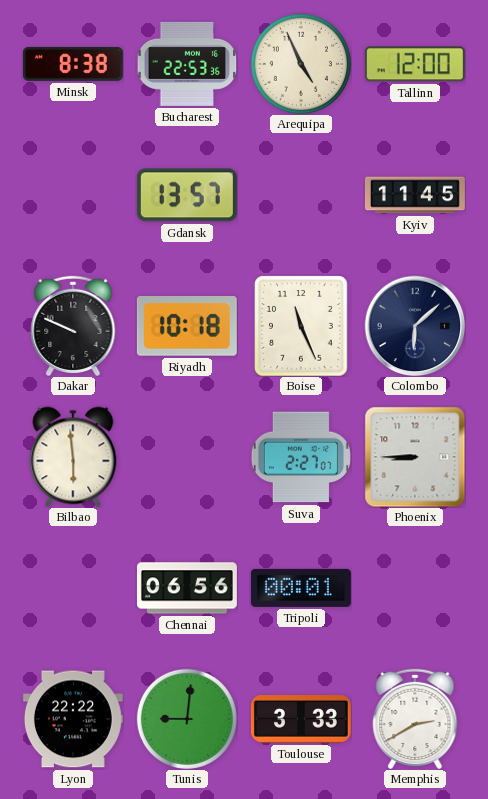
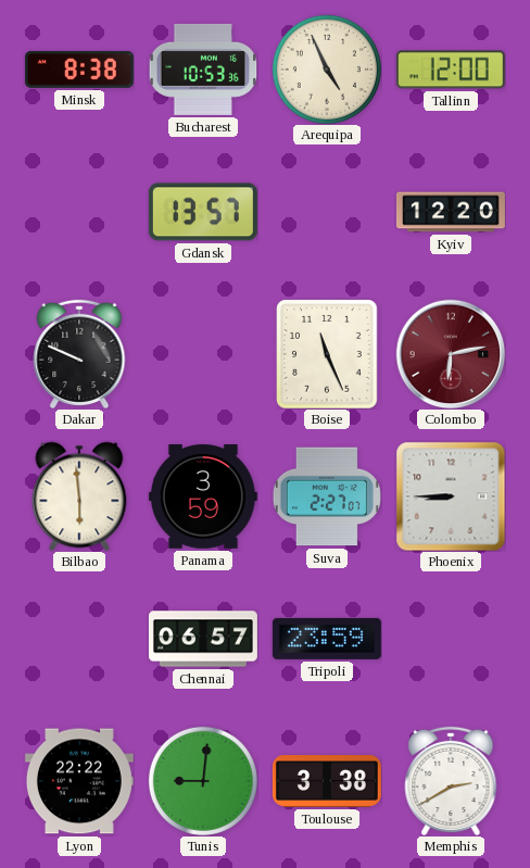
Bucharest: 22:53 -> 10:53 (203, 70)
Kyiv: 11:45 -> 12:20 (451, 212)
Riyadh: 10:18 -> none (187, 327)
Colombo: 6:08 -> 6:13 (451, 354)
Colombo dial: navy -> burgundy (451, 354)
Panama: none -> 3:59 (203, 496)
Chennai: 06:56 -> 06:57 (203, 639)
Tripoli: 00:01 -> 23:59 (327, 639)
Toulouse: 3:33 -> 3:38 (327, 782)
